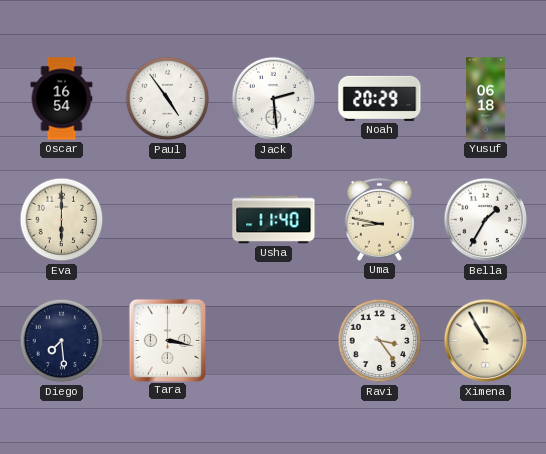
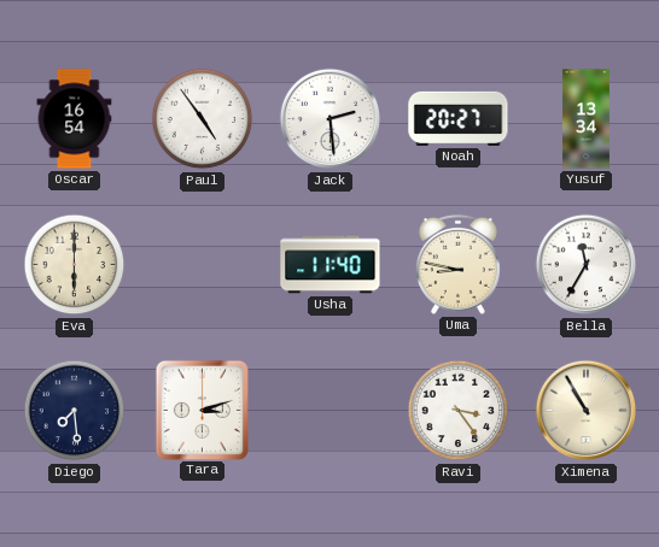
Noah: 20:29 -> 20:27 (459, 118)
Yusuf: 06:18 -> 13:34 (587, 119)
Bella: 1:35 -> 11:35 (587, 265)
Tara: 3:17 -> 3:12 (202, 410)
